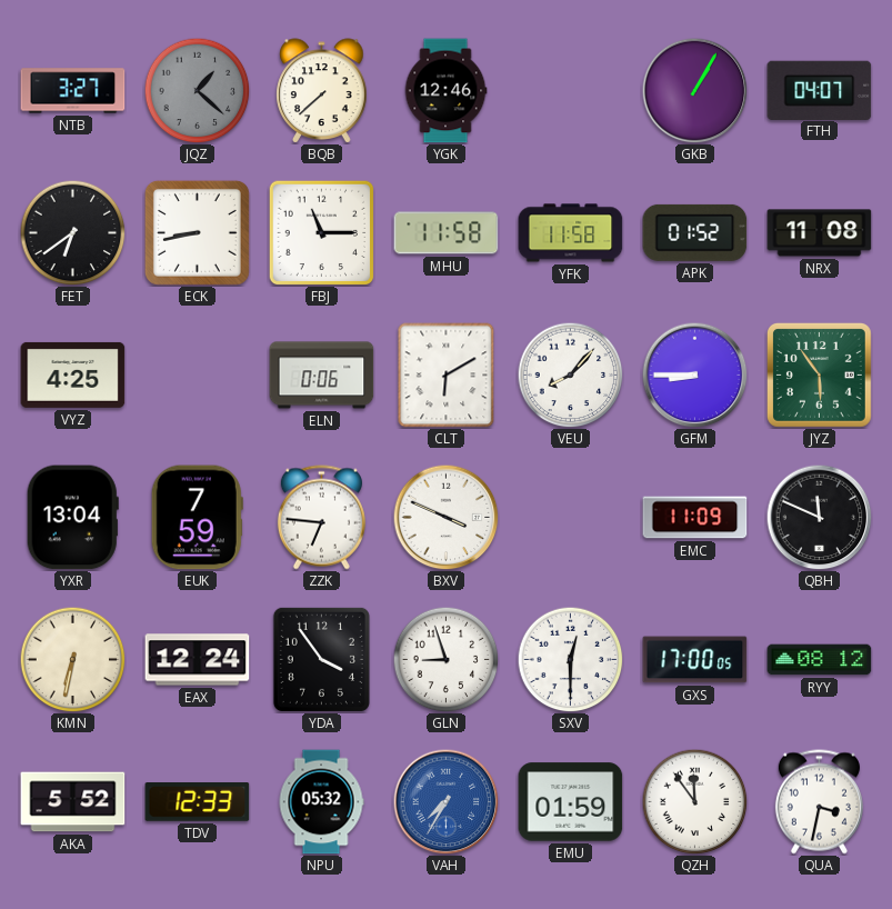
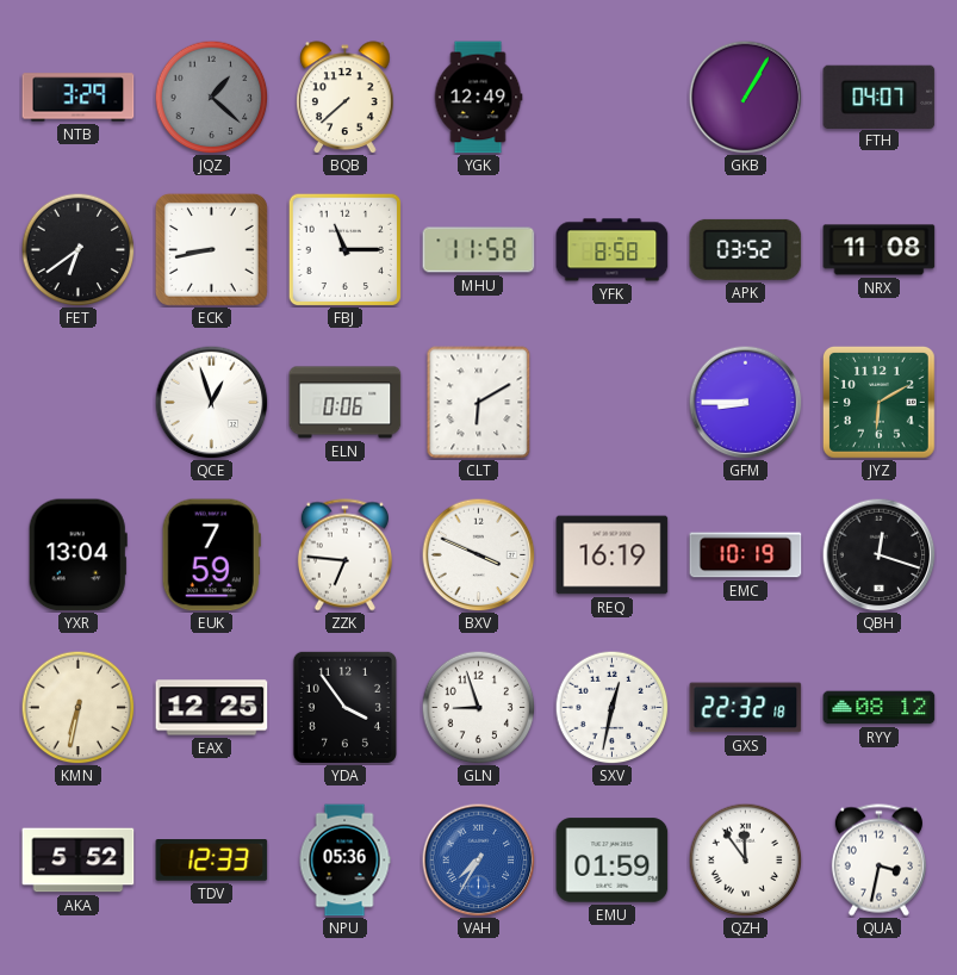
NTB: 3:27 -> 3:29 (79, 98)
YGK: 12:46 -> 12:49 (478, 98)
YFK: 11:58 -> 8:58 (613, 250)
APK: 01:52 -> 03:52 (746, 249)
VYZ: 4:25 -> none (73, 374)
QCE: none -> 12:57 (211, 402)
VEU: 8:07 -> none (570, 374)
JYZ: 5:54 -> 6:10 (880, 403)
REQ: none -> 16:19 (613, 555)
EMC: 11:09 -> 10:19 (746, 555)
QBH: 11:49 -> 12:18 (878, 554)
EAX: 12:24 -> 12:25 (212, 708)
SXV: 12:30 -> 12:32 (611, 707)
GXS: 17:00 -> 22:32 (746, 708)
NPU: 05:32 -> 05:36 (344, 861)
